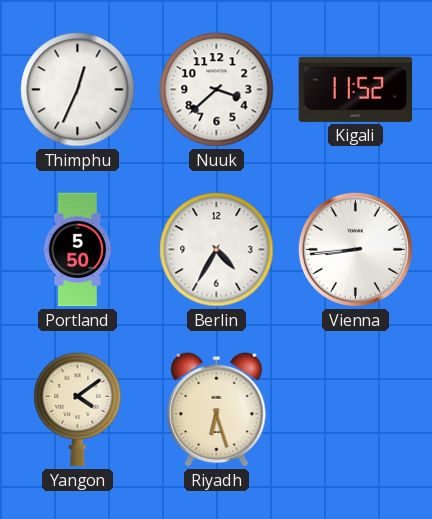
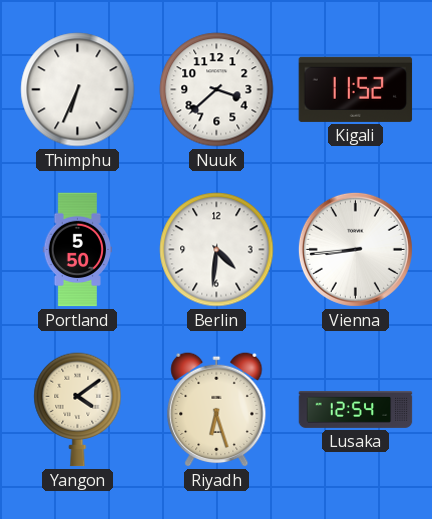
Thimphu: 12:34 -> 6:34 (78, 90)
Berlin: 4:35 -> 4:31 (217, 250)
Lusaka: none -> 12:54 (356, 409)
